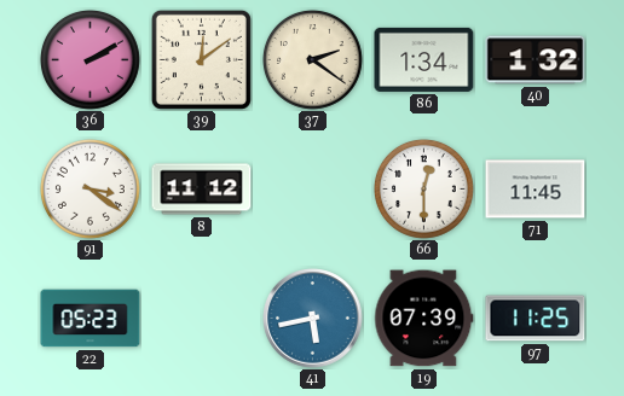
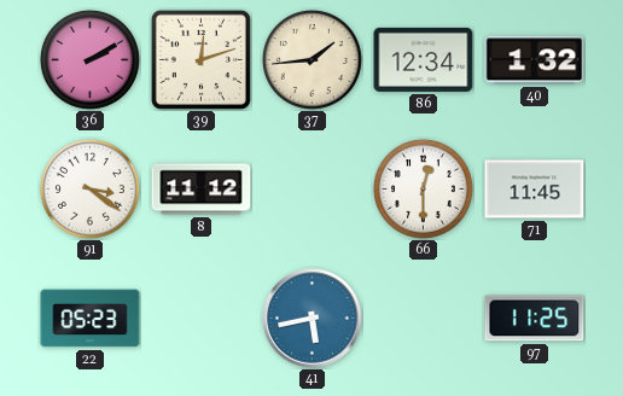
39: 12:09 -> 12:12 (200, 59)
37: 2:21 -> 1:44 (311, 59)
86: 1:34 -> 12:34 (424, 59)
19: 07:39 -> none (424, 319)
